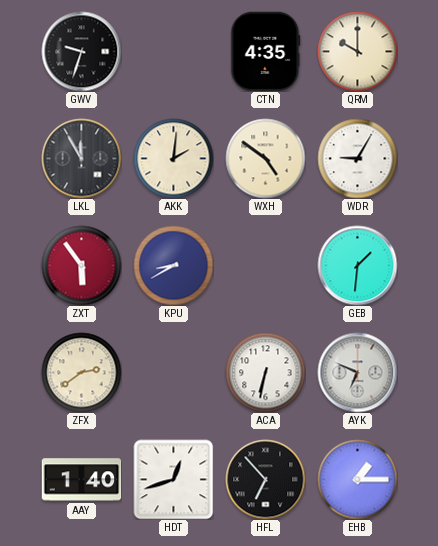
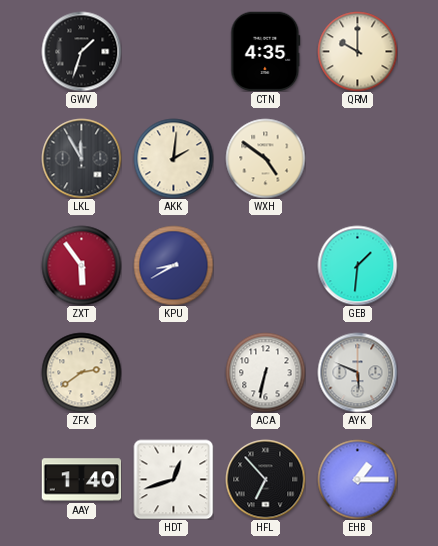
GWV: 9:33 -> 1:33 (81, 51)
WDR: 9:05 -> none (357, 158)
AYK: 6:49 -> 5:49 (357, 372)
